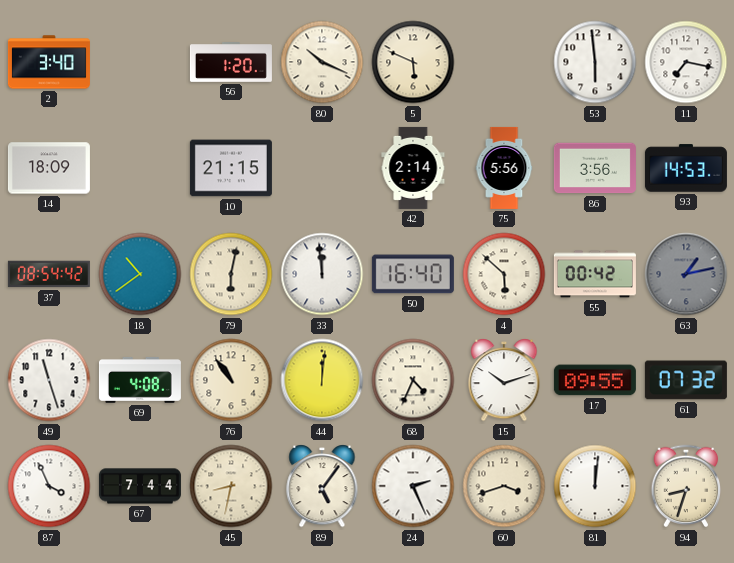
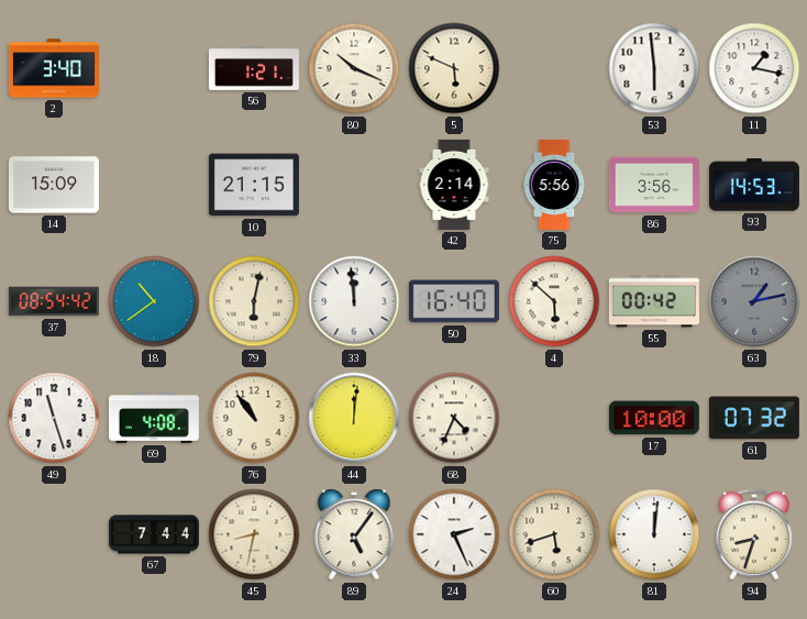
56: 1:20 -> 1:21 (254, 69)
11: 7:17 -> 1:17 (754, 68)
14: 18:09 -> 15:09 (54, 185)
15: 10:12 -> none (504, 380)
17: 09:55 -> 10:00 (654, 418)
87: 3:56 -> none (49, 486)
60: 3:42 -> 5:42 (554, 534)
